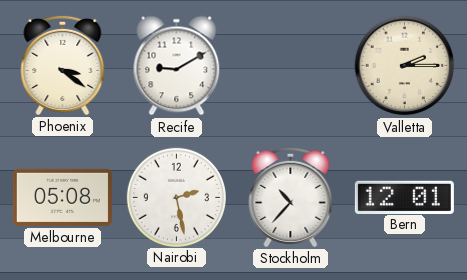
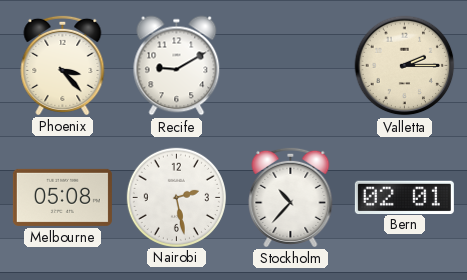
Phoenix: 3:21 -> 3:23 (63, 65)
Bern: 12:01 -> 02:01 (404, 197)
